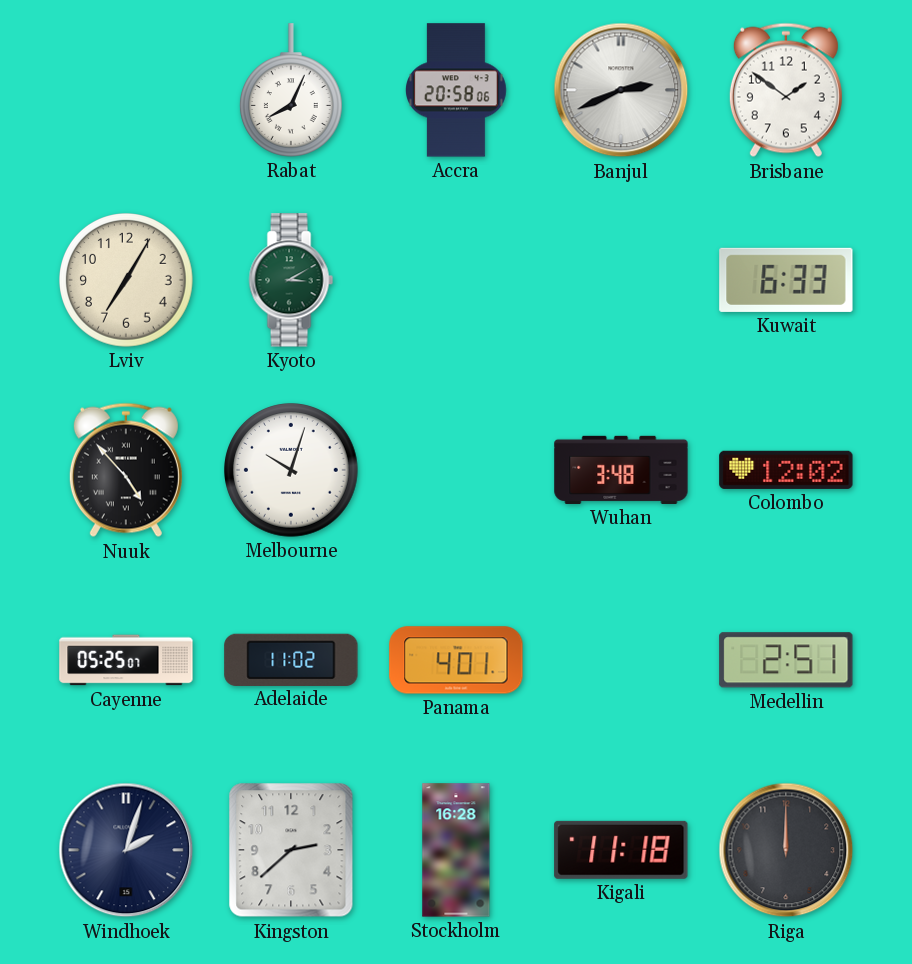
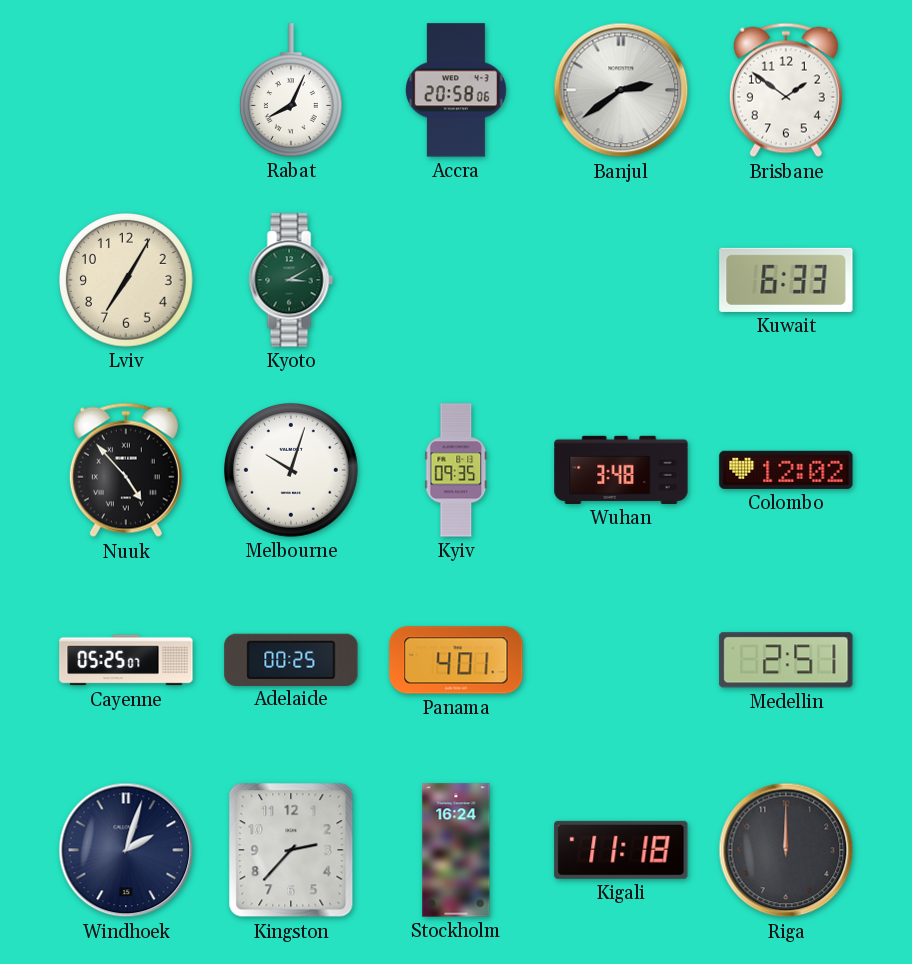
Banjul: 2:41 -> 2:39 (621, 90)
Kyiv: none -> 09:35 (456, 470)
Adelaide: 11:02 -> 00:25 (291, 659)
Kingston: 2:38 -> 2:37 (291, 850)
Stockholm: 16:28 -> 16:24 (456, 850)
